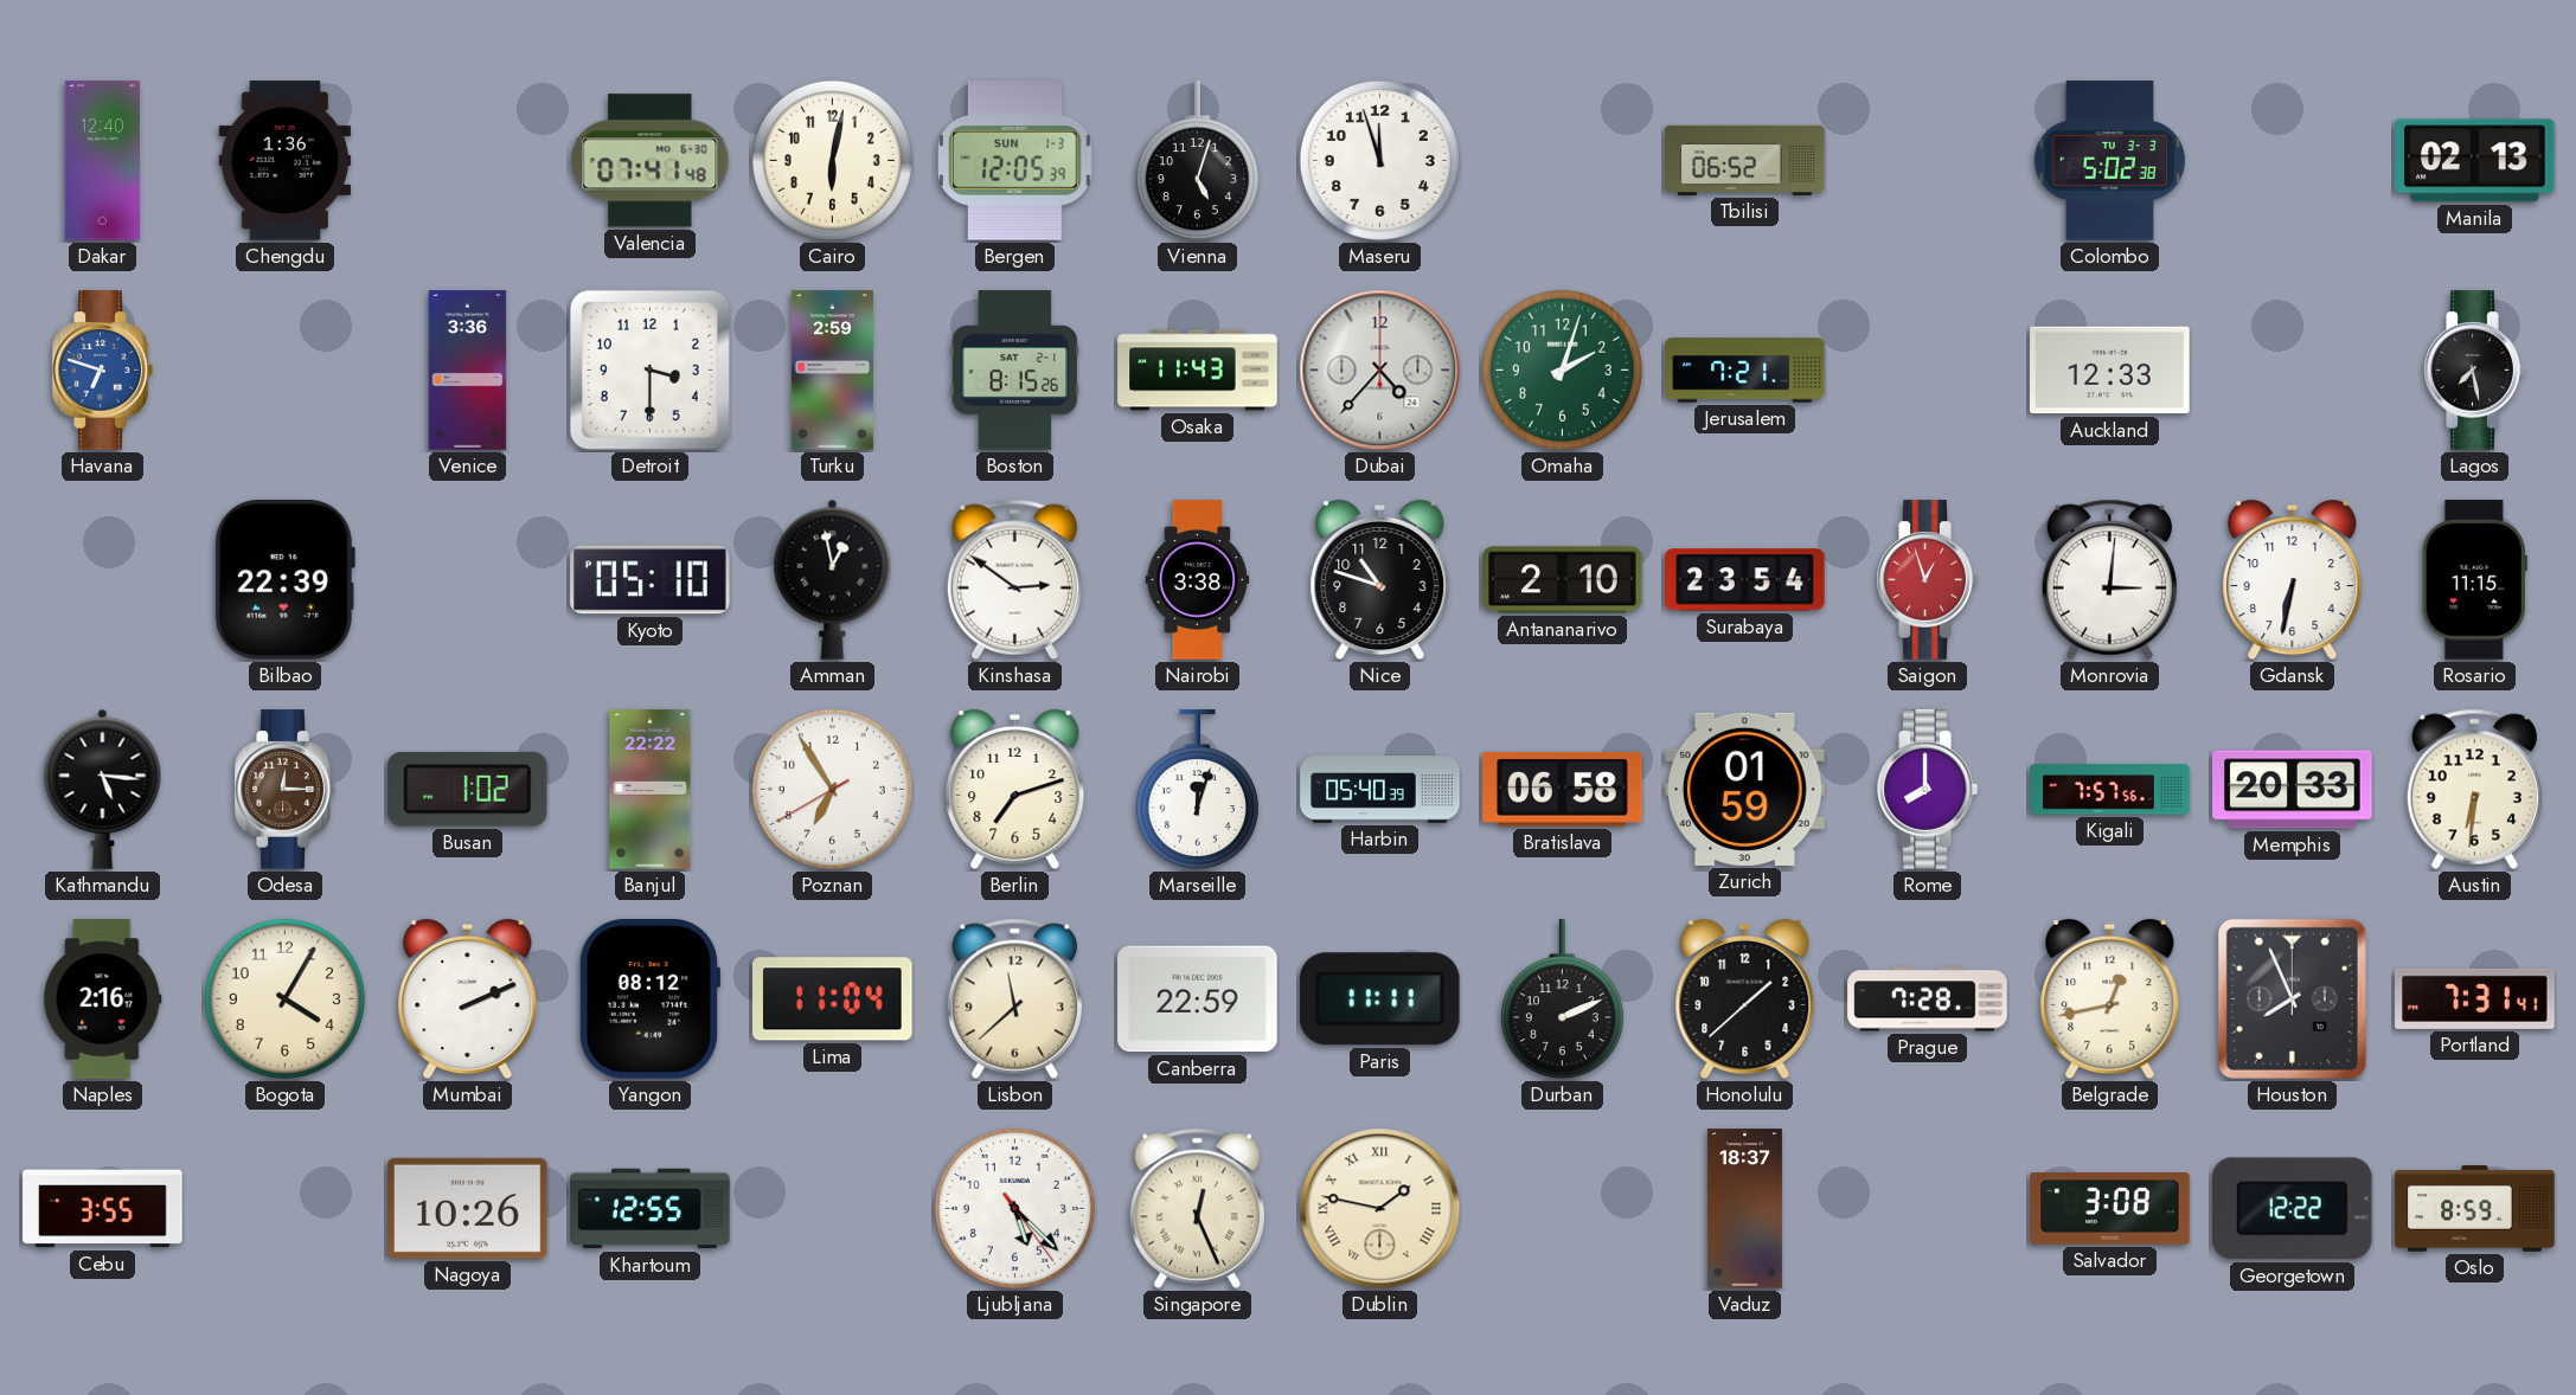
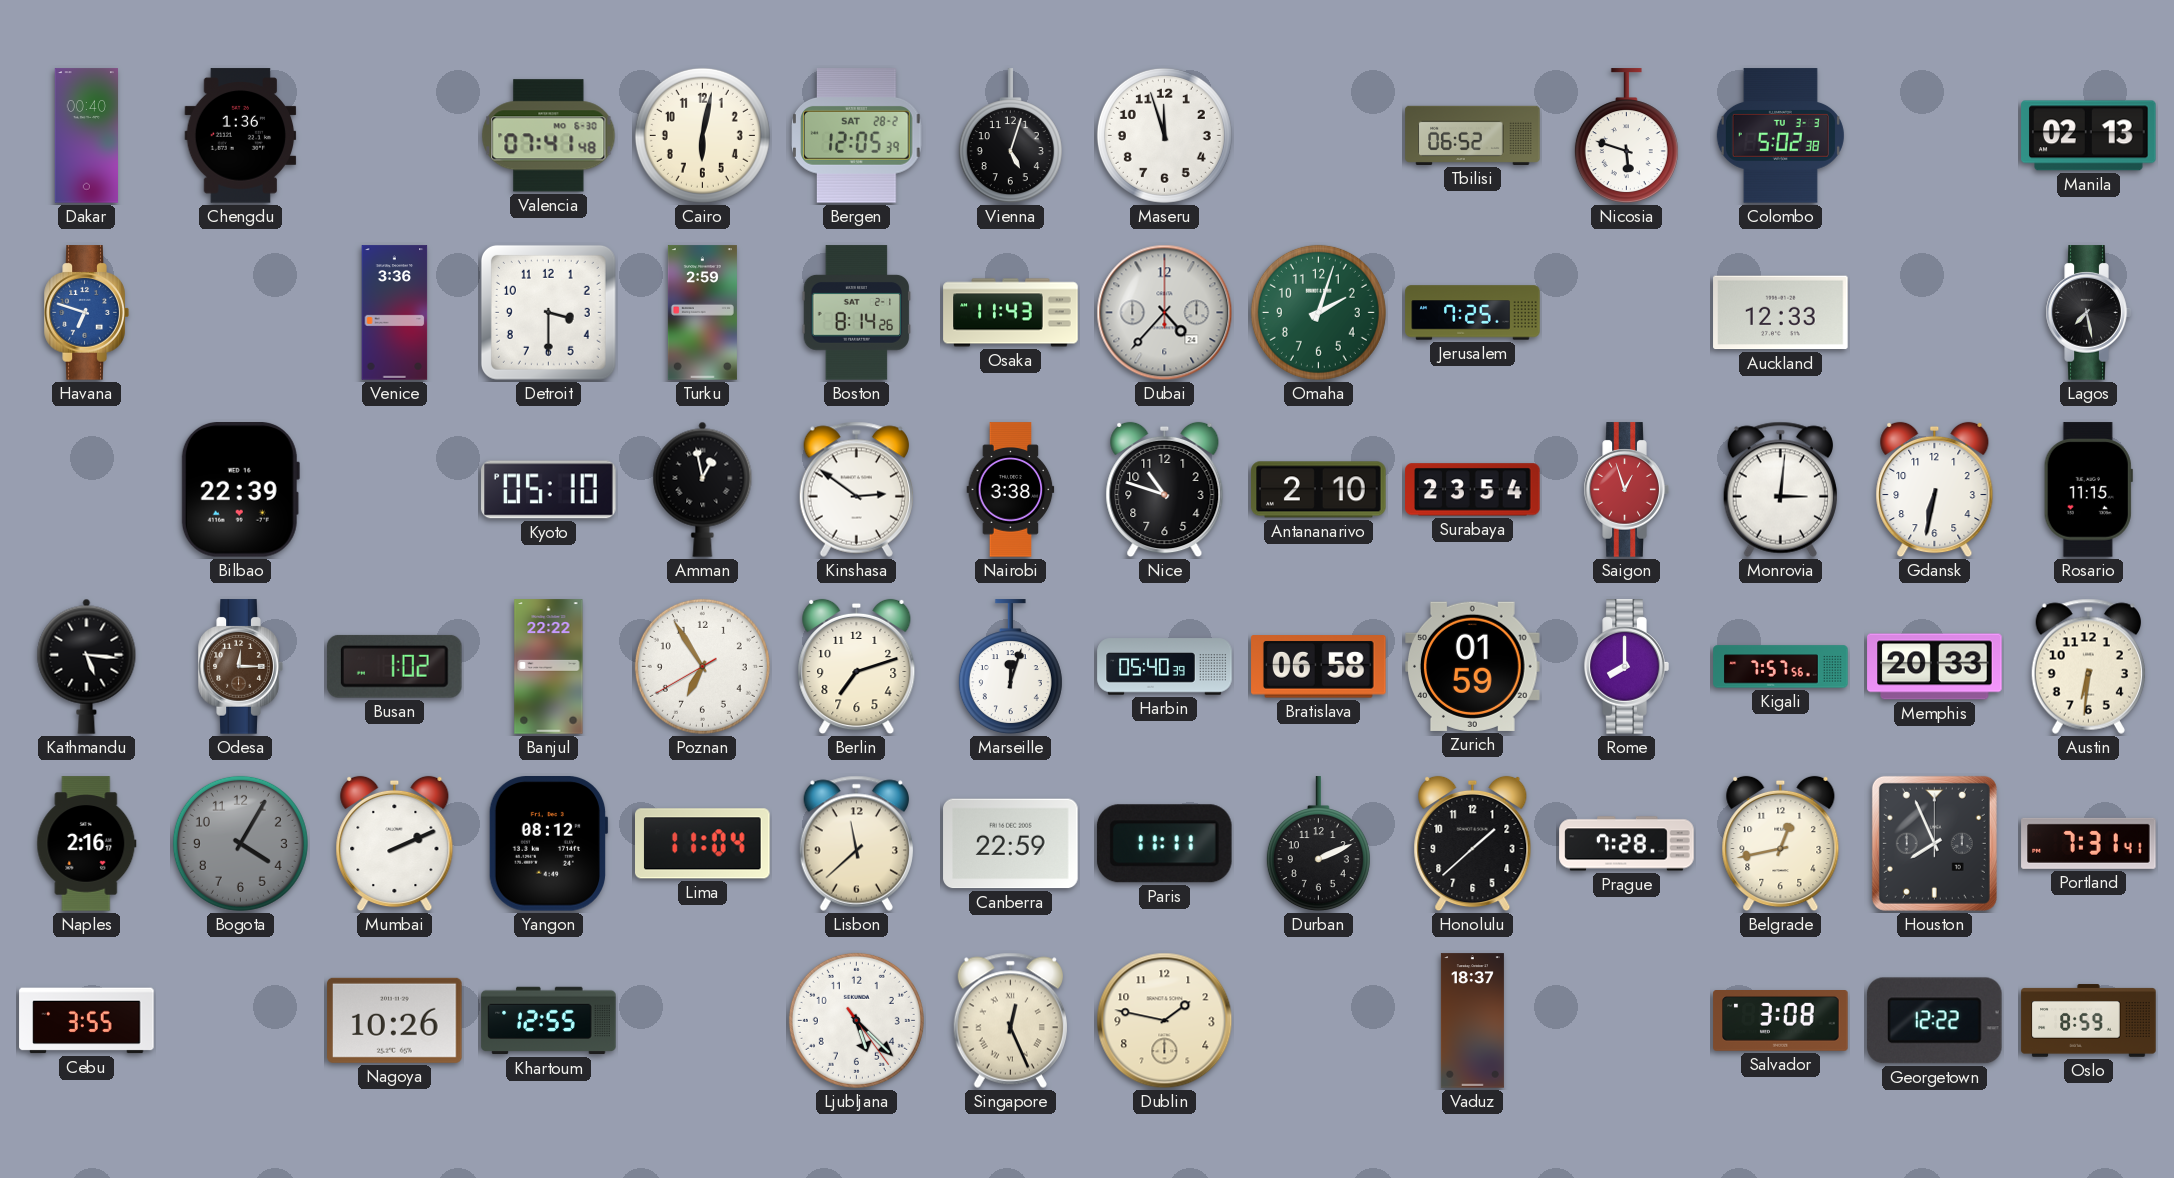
Dakar: 12:40 -> 00:40 (86, 136)
Bergen date: SUN 1-3 -> SAT 28-2 (857, 136)
Nicosia: none -> 5:48 (1626, 136)
Boston: 8:15 -> 8:14 (857, 313)
Jerusalem: 7:21 -> 7:25 (1473, 313)
Bogota dial: cream -> grey (240, 843)
Dublin numerals: Roman -> Arabic (1165, 1021)
